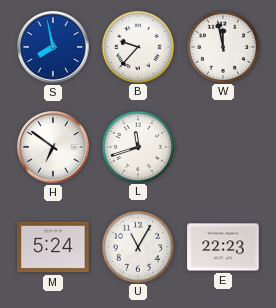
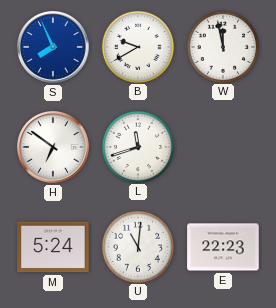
S: 7:58 -> 7:56 (53, 47)
B: 9:37 -> 9:40 (137, 46)
U: 11:05 -> 11:01 (137, 246)
